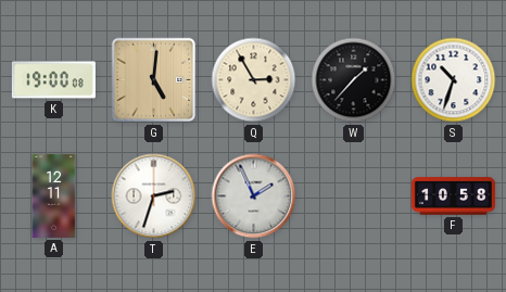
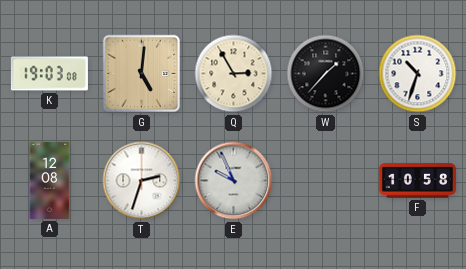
K: 19:00 -> 19:03 (49, 74)
A: 12:11 -> 12:08 (50, 180)
E: 1:56 -> 9:56 (234, 181)
